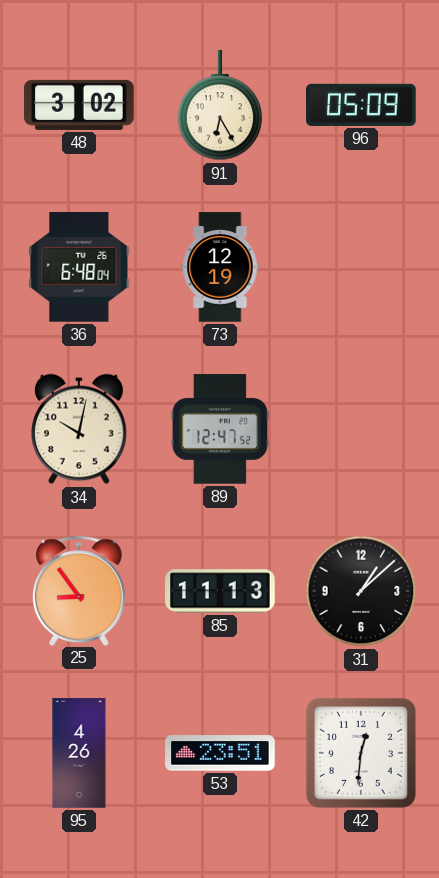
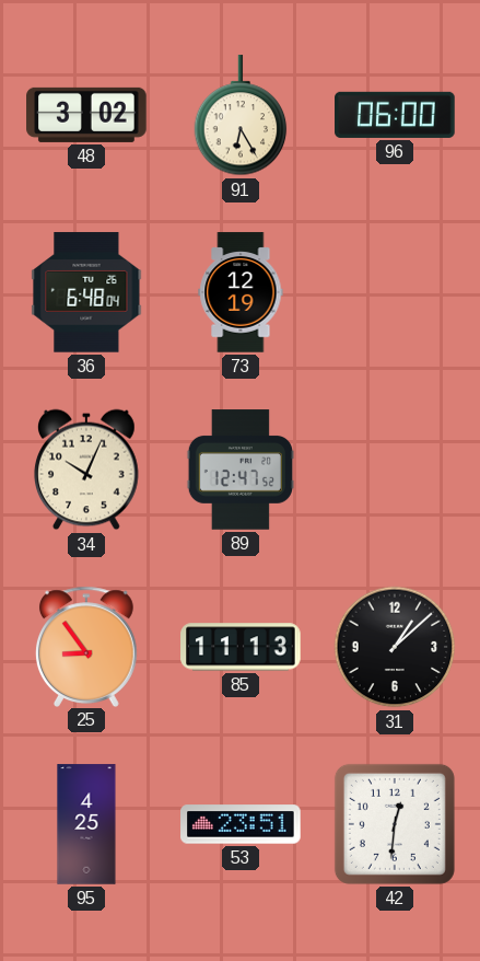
96: 05:09 -> 06:00 (395, 115)
34: 10:02 -> 10:04 (87, 470)
95: 4:26 -> 4:25 (86, 824)
